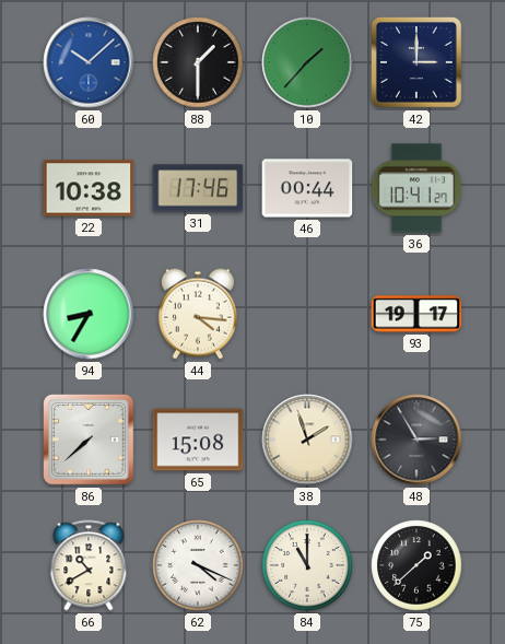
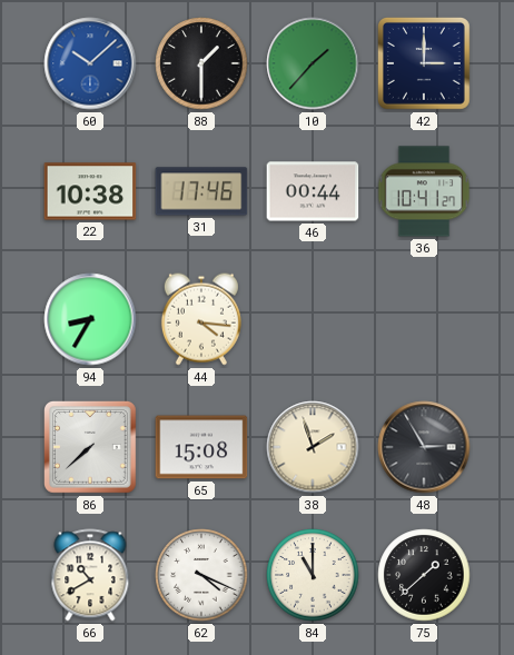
93: 19:17 -> none (416, 314)
